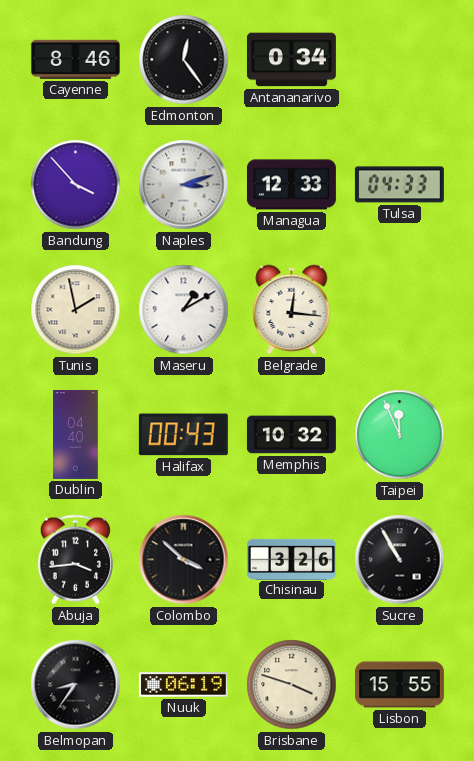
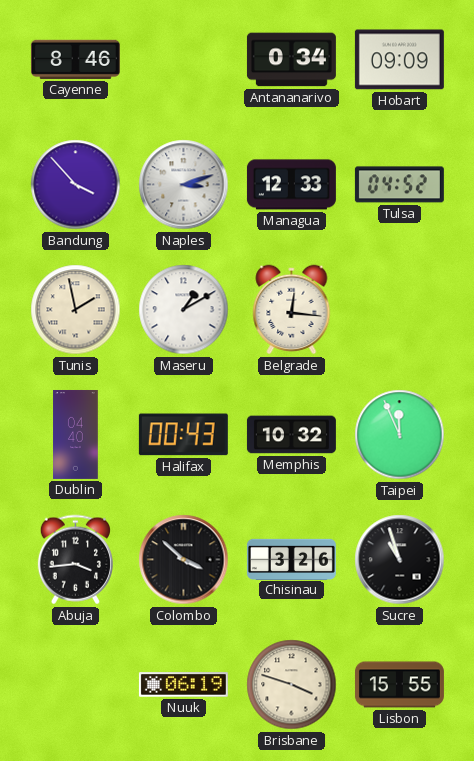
Edmonton: 12:24 -> none (184, 60)
Hobart: none -> 09:09 (399, 60)
Tulsa: 04:33 -> 04:52 (399, 185)
Sucre: 10:55 -> 10:57 (400, 560)
Belmopan: 8:36 -> none (76, 685)
